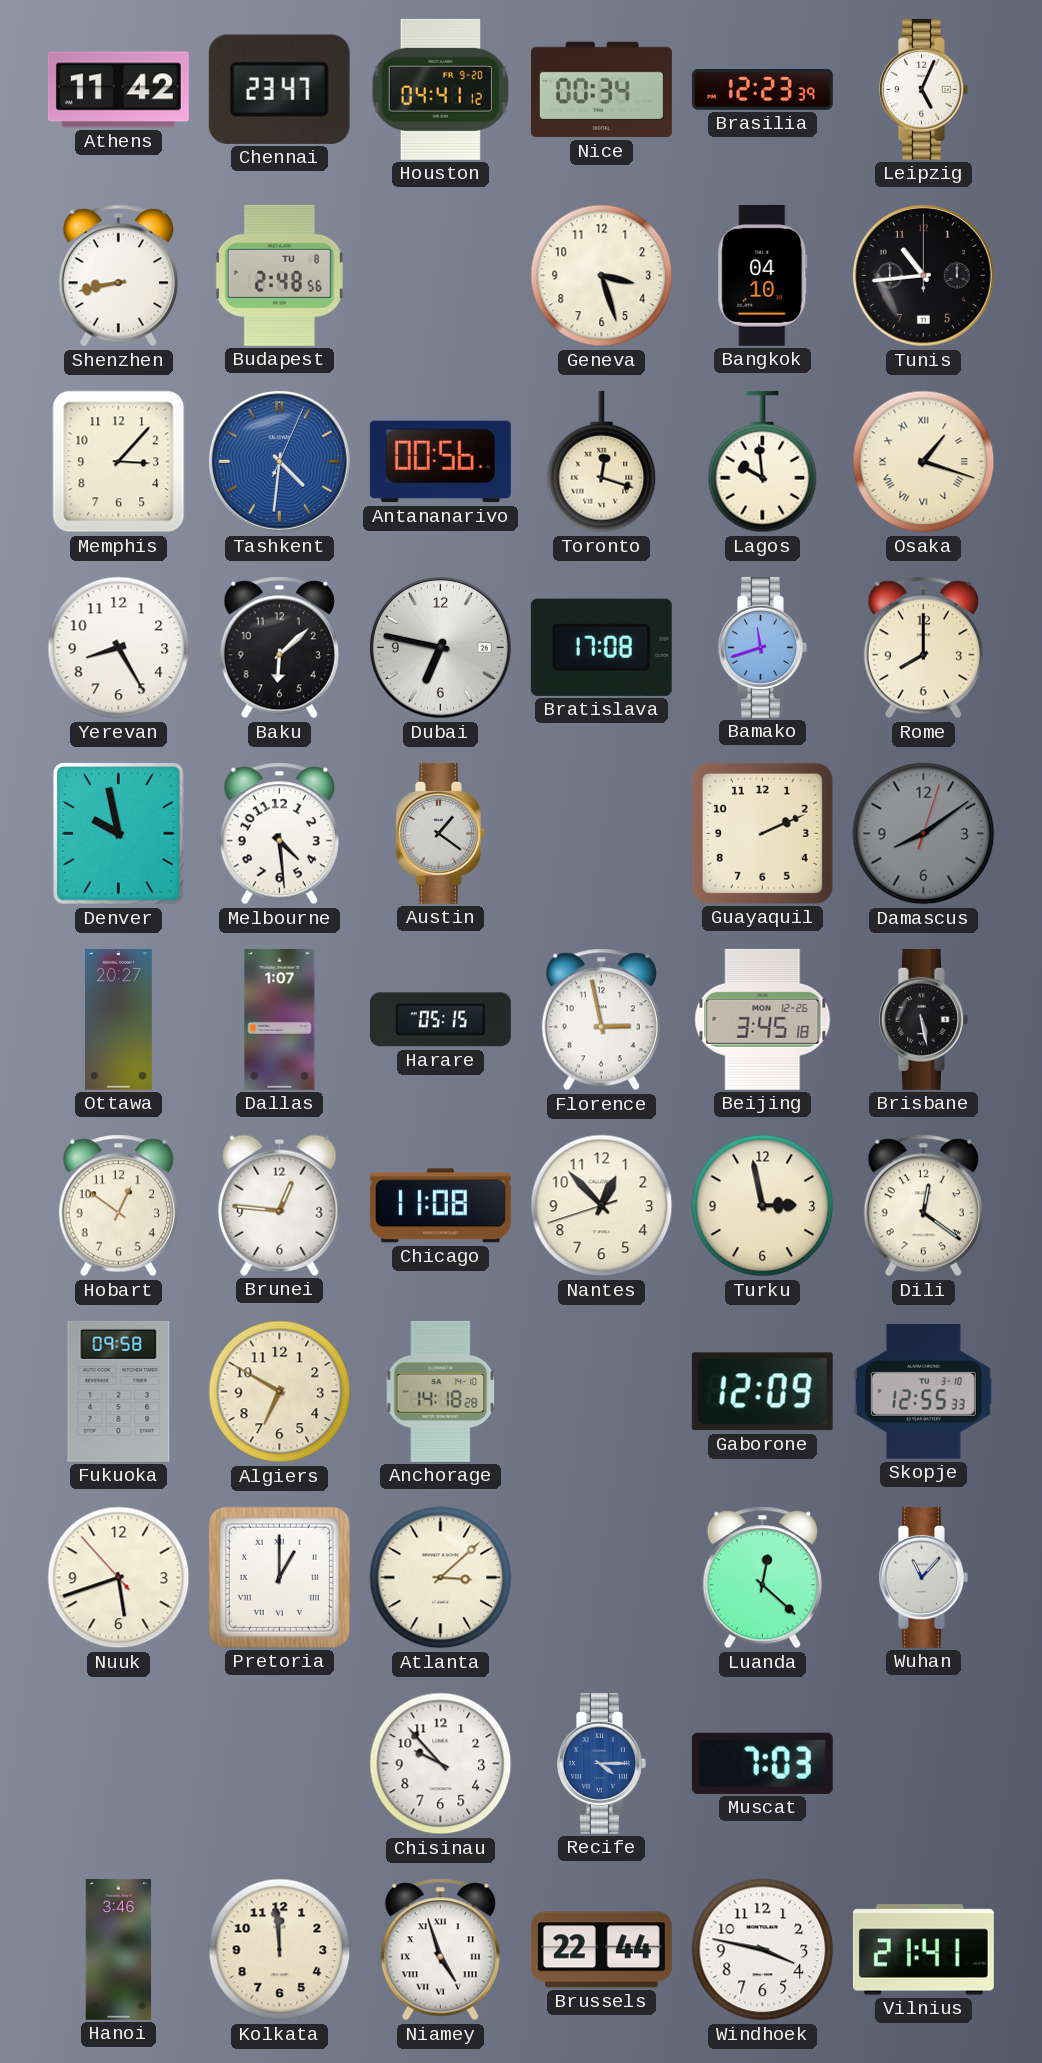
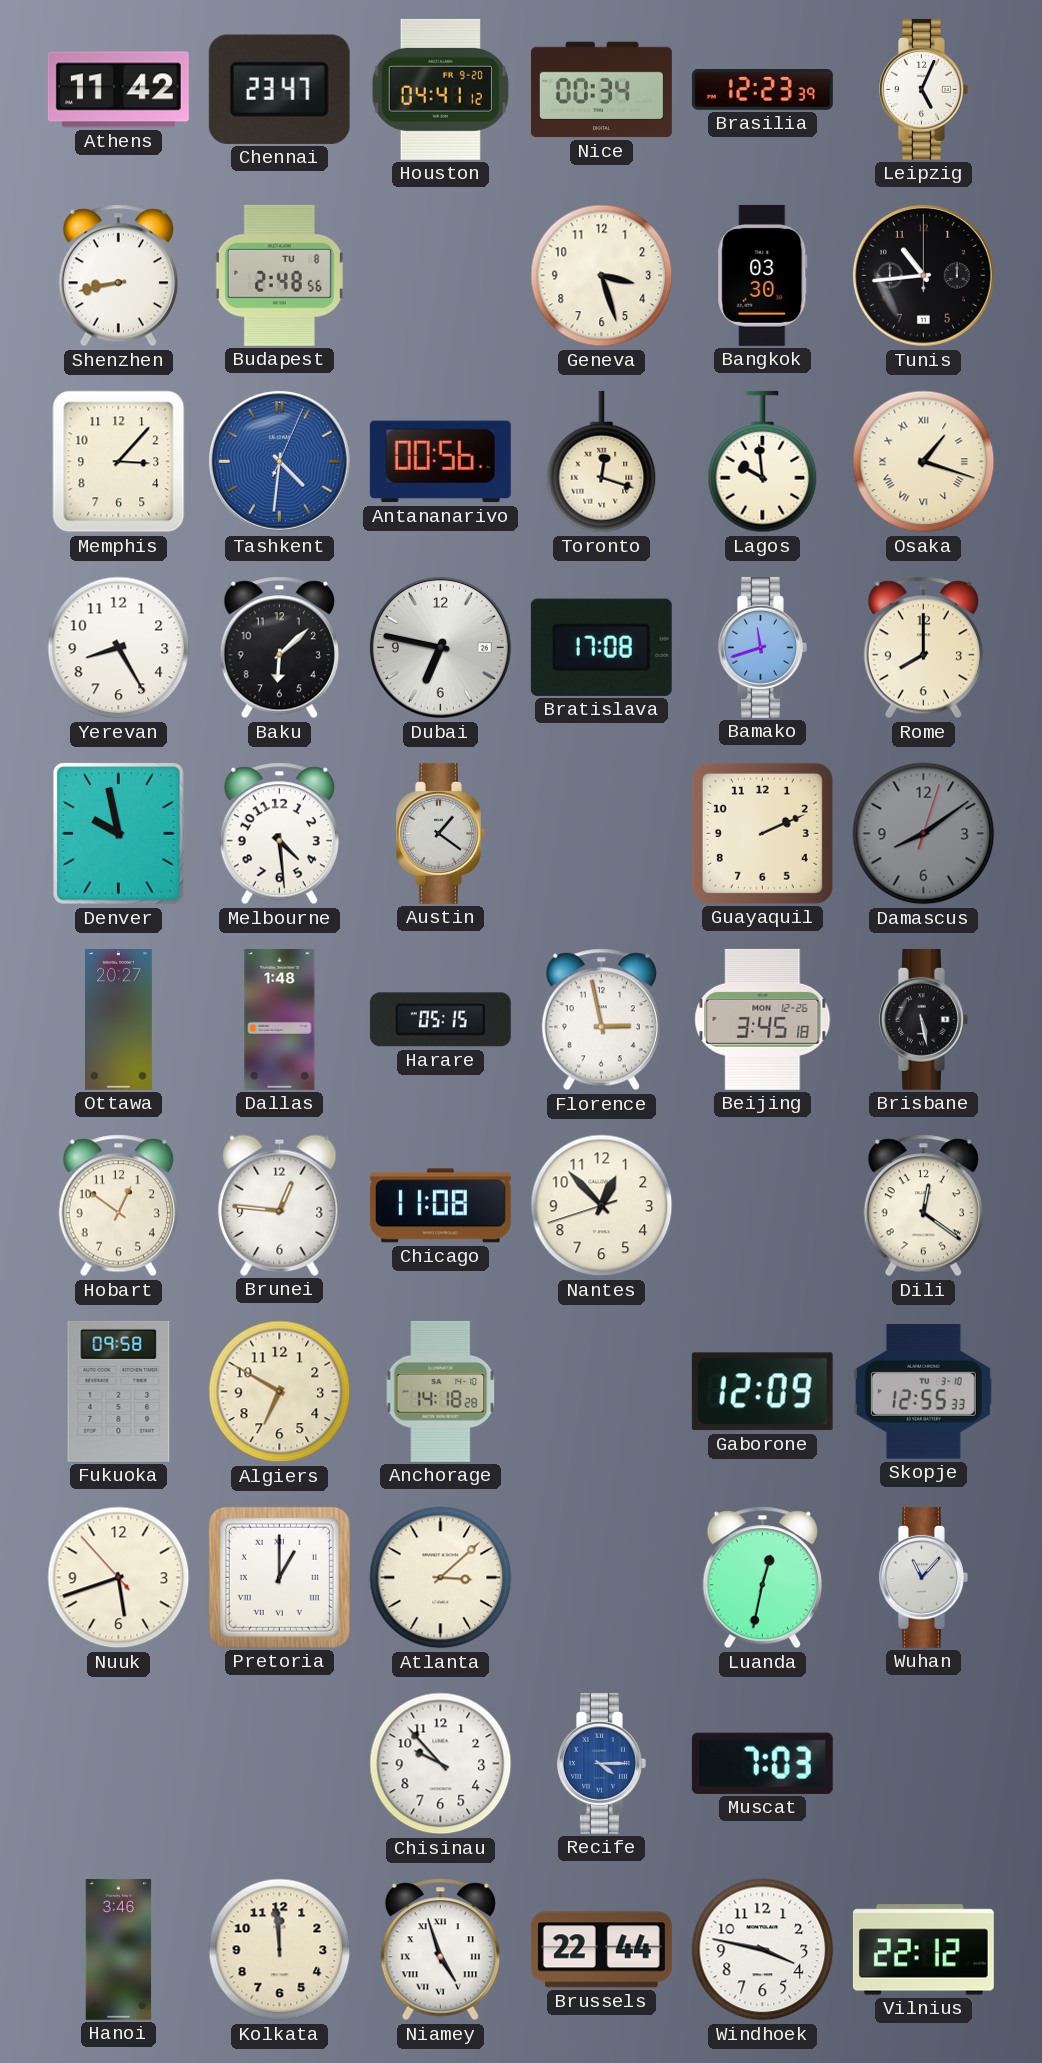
Bangkok: 04:10 -> 03:30 (763, 275)
Dallas: 1:07 -> 1:48 (280, 1019)
Turku: 2:58 -> none (763, 1206)
Luanda: 12:22 -> 12:32 (762, 1578)
Vilnius: 21:41 -> 22:12 (923, 1950)
